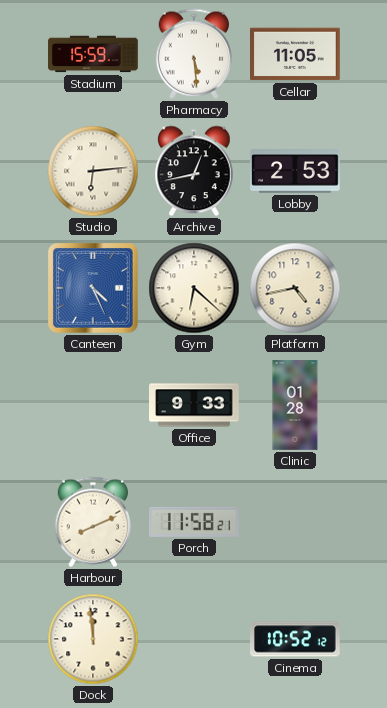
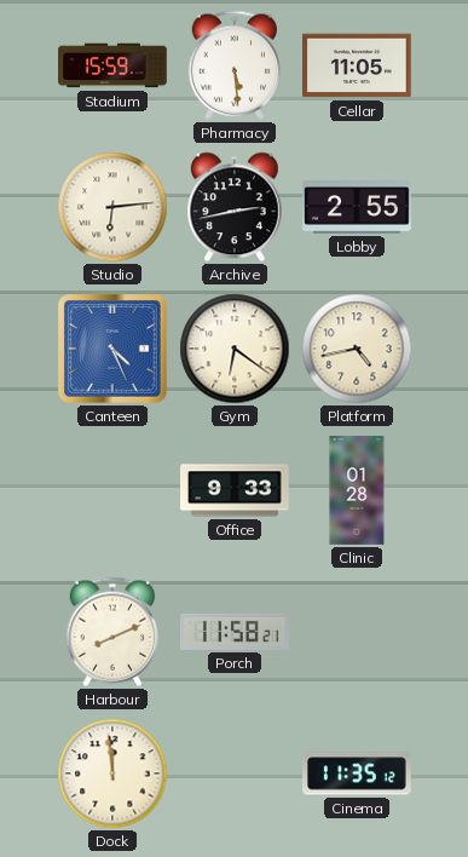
Archive: 12:43 -> 2:43 (235, 207)
Lobby: 2:53 -> 2:55 (358, 207)
Gym: 6:22 -> 6:21 (235, 349)
Cinema: 10:52 -> 11:35 (358, 773)
